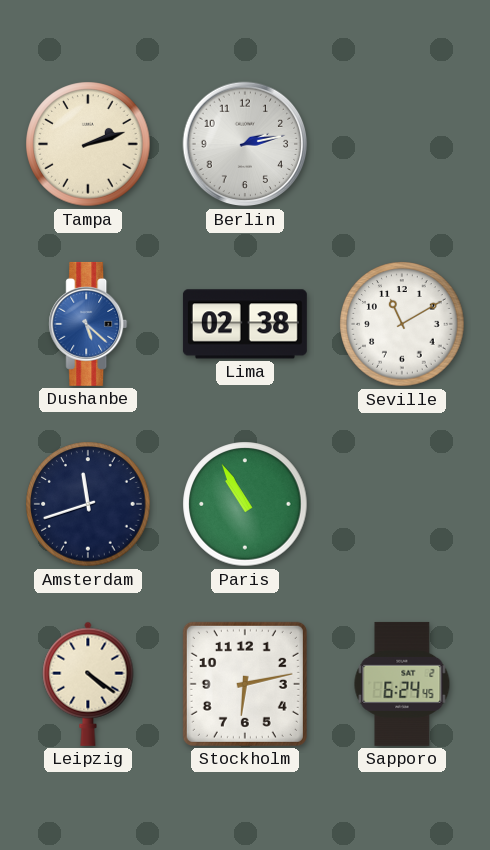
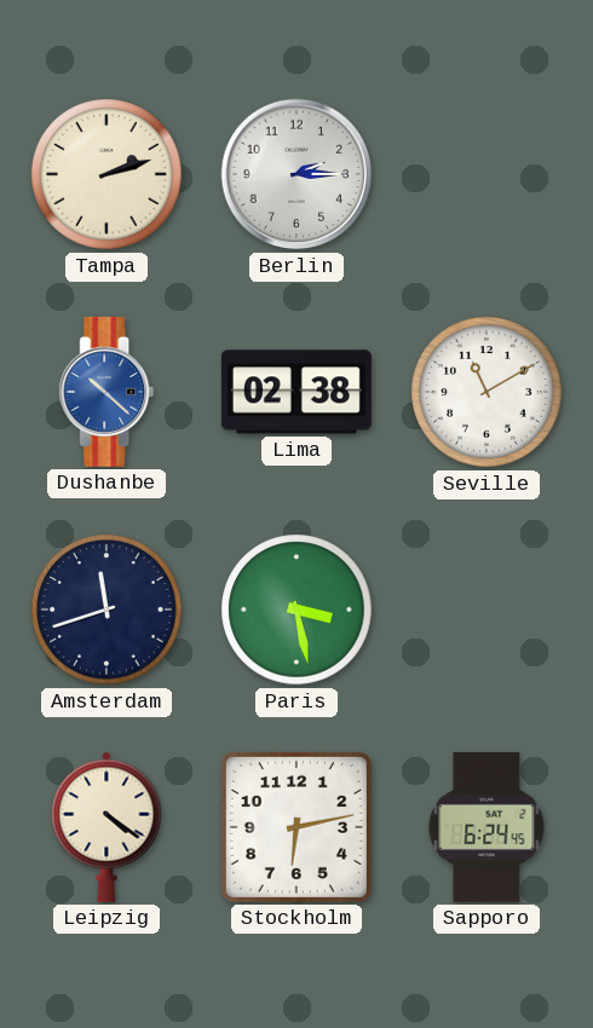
Berlin: 2:13 -> 2:15 (296, 174)
Dushanbe: 5:22 -> 10:22 (106, 392)
Paris: 10:55 -> 3:28 (296, 610)
